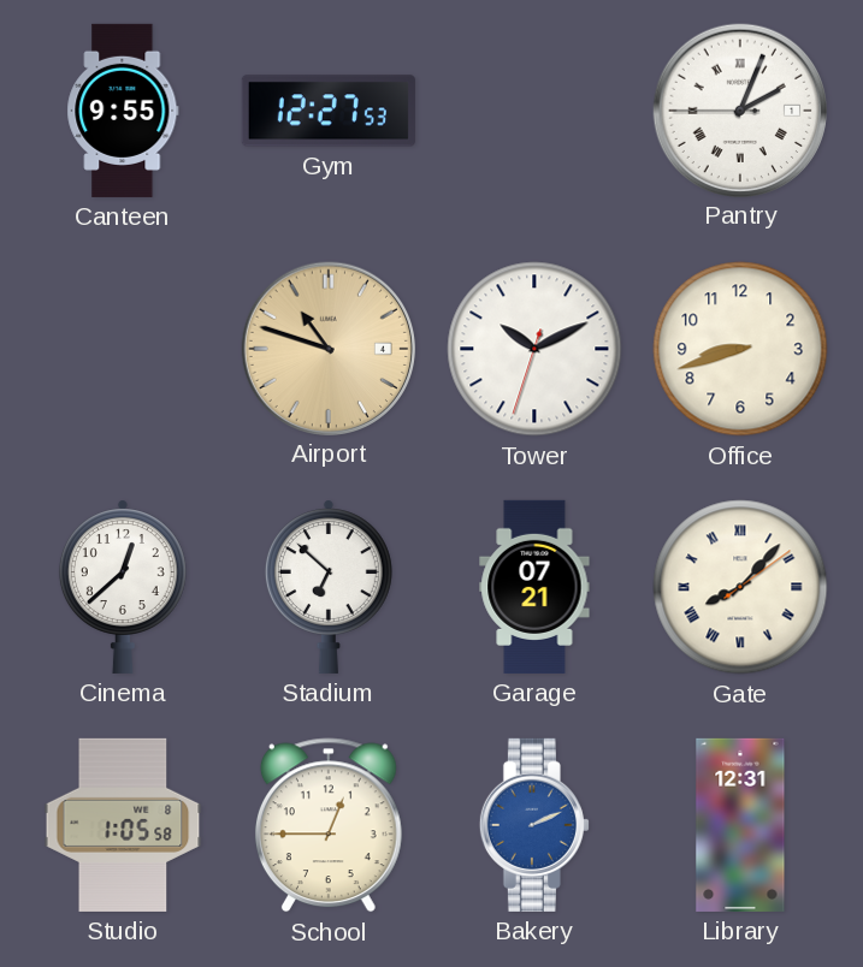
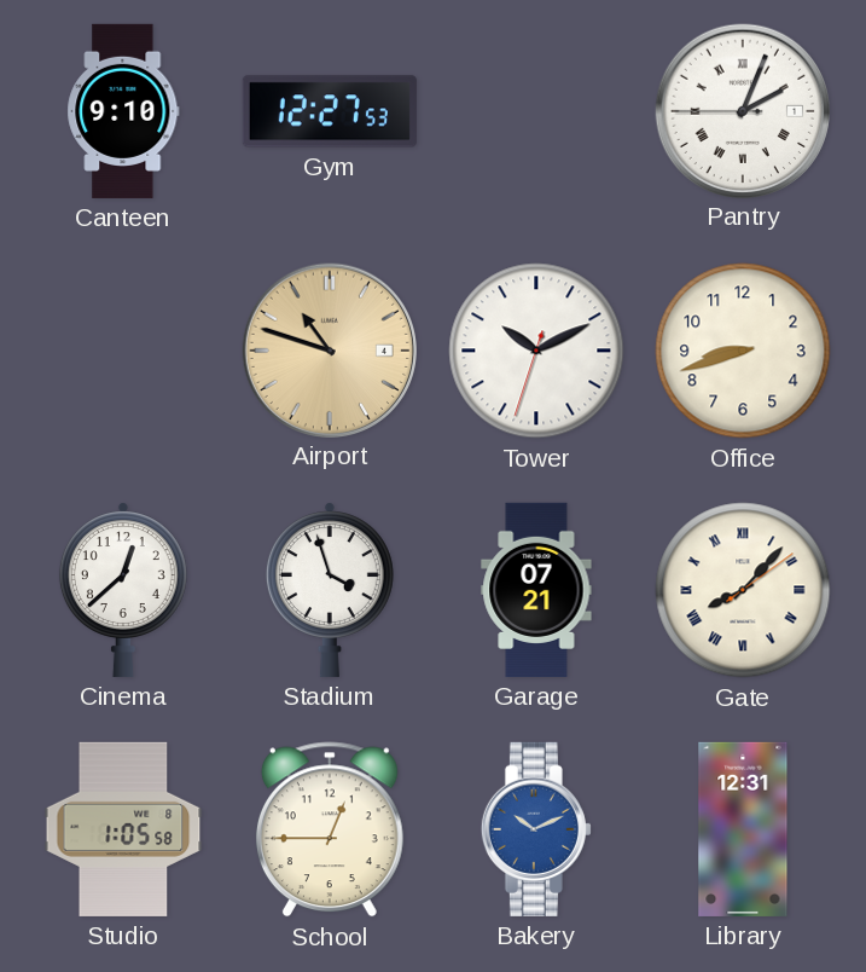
Canteen: 9:55 -> 9:10 (123, 111)
Stadium: 6:52 -> 3:57 (330, 590)
Bakery: 2:11 -> 10:11 (536, 829)
